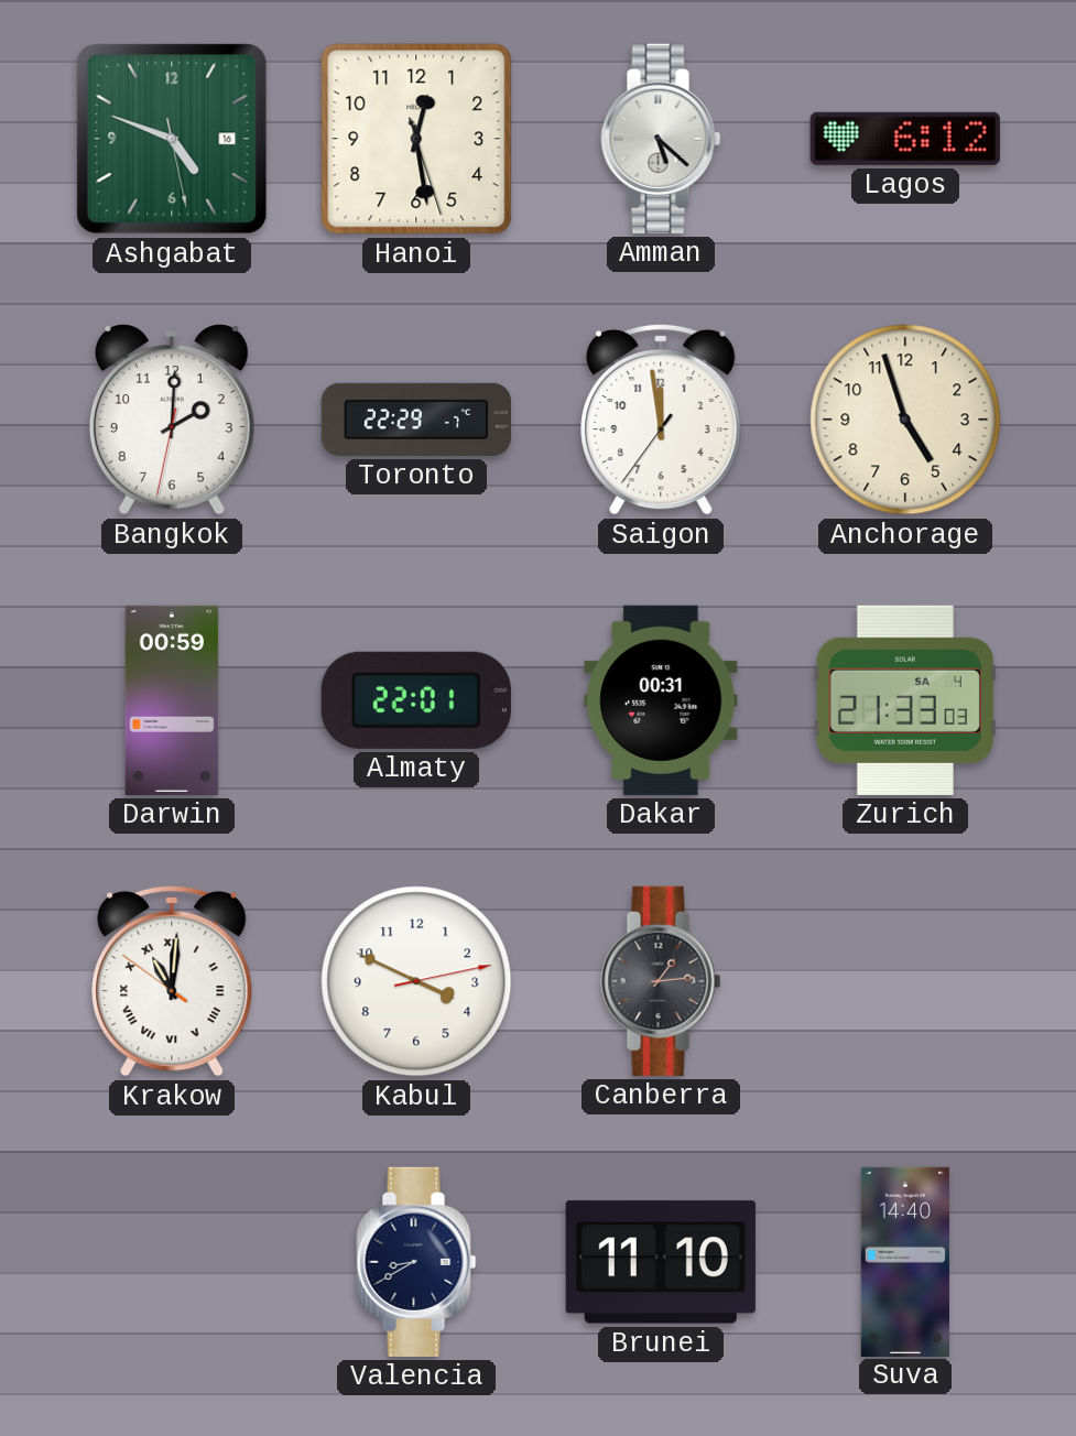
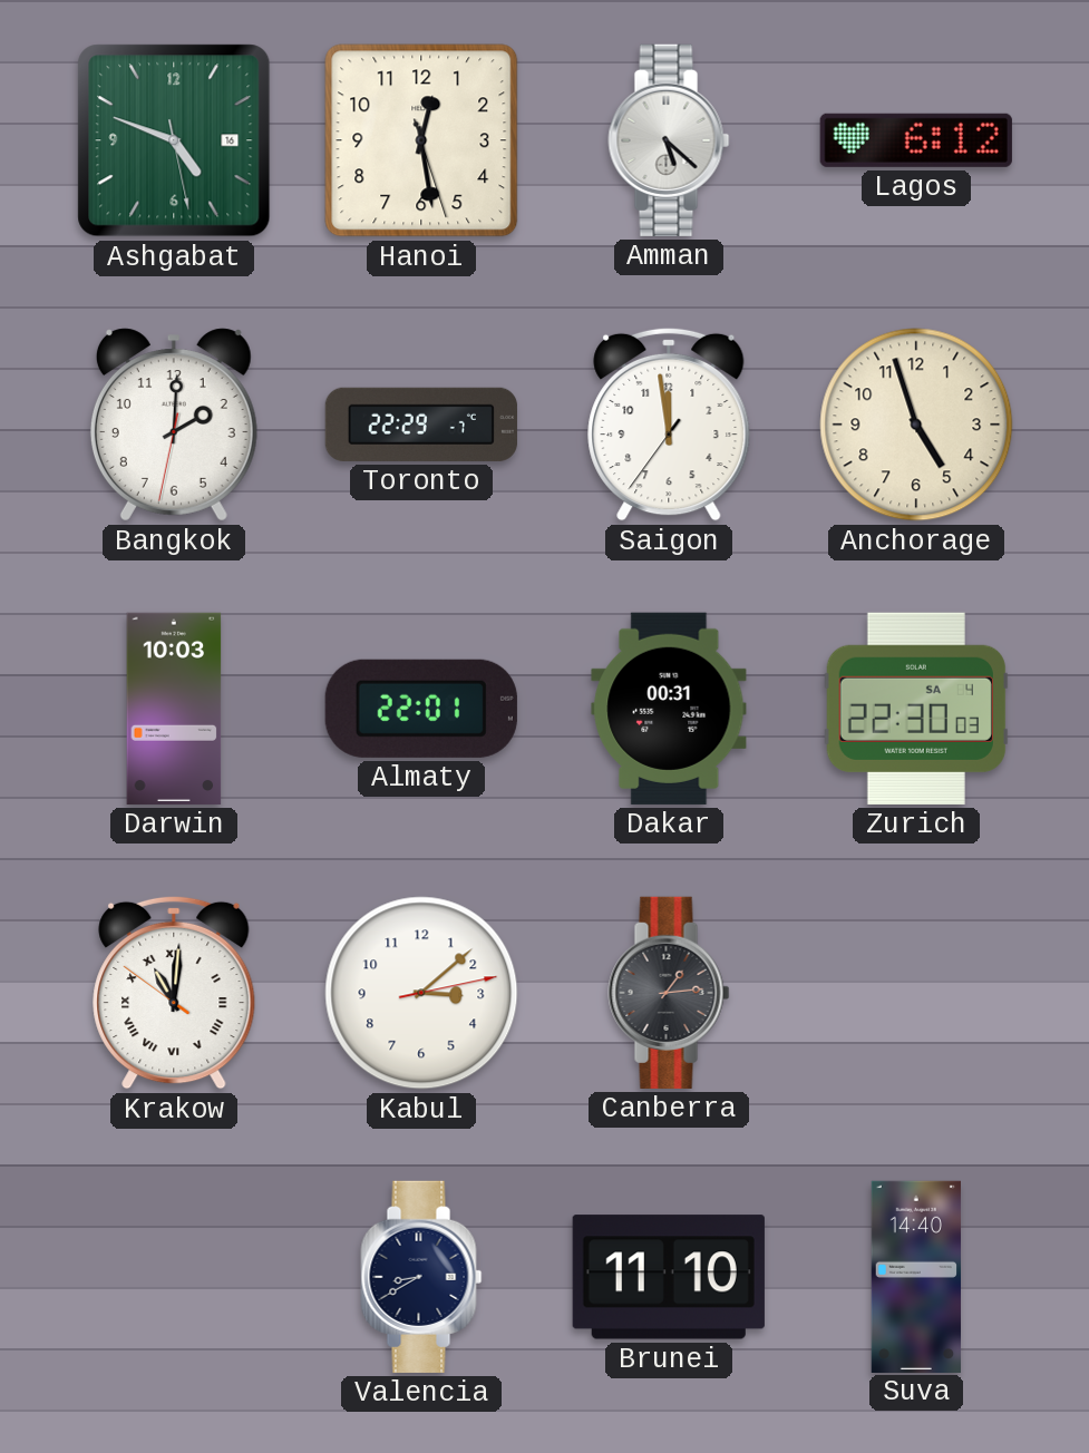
Darwin: 00:59 -> 10:03 (174, 709)
Zurich: 21:33 -> 22:30 (916, 709)
Kabul: 3:49 -> 3:08 (421, 993)
